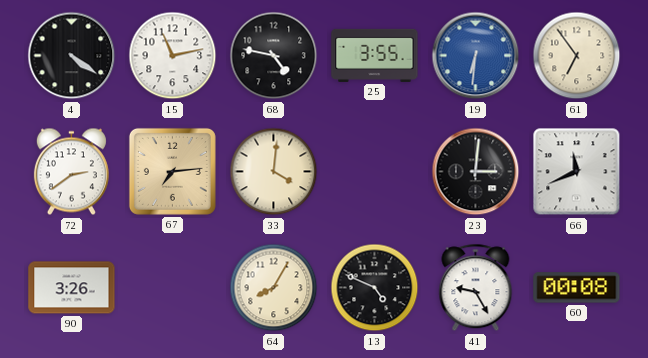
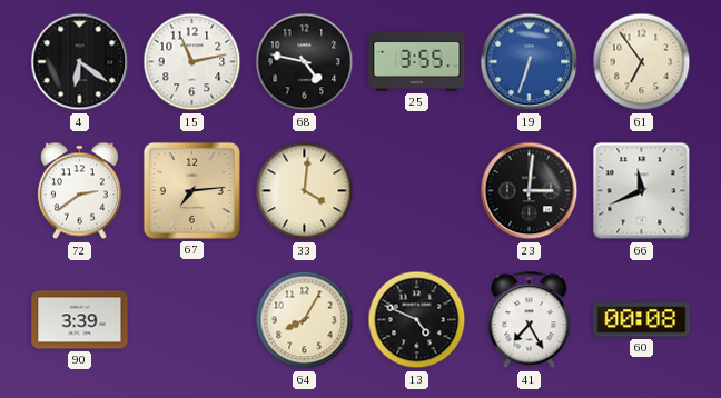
4: 4:21 -> 6:21 (80, 62)
19: 6:31 -> 6:33 (530, 62)
90: 3:26 -> 3:39 (80, 320)
41: 9:25 -> 7:25 (530, 320)
